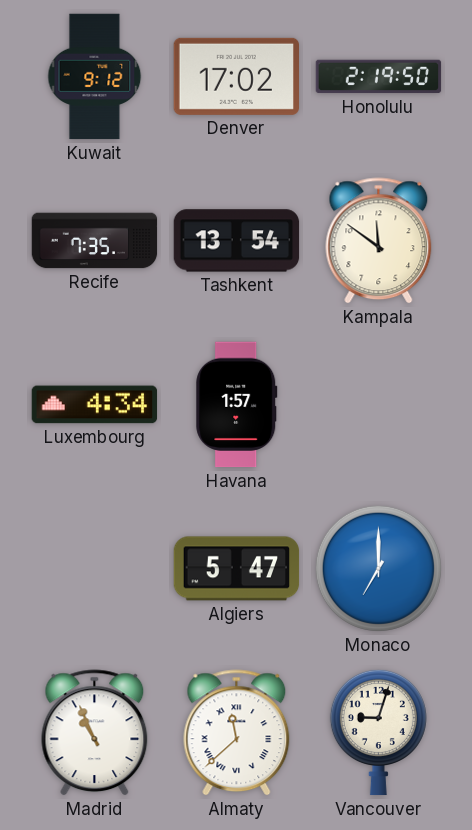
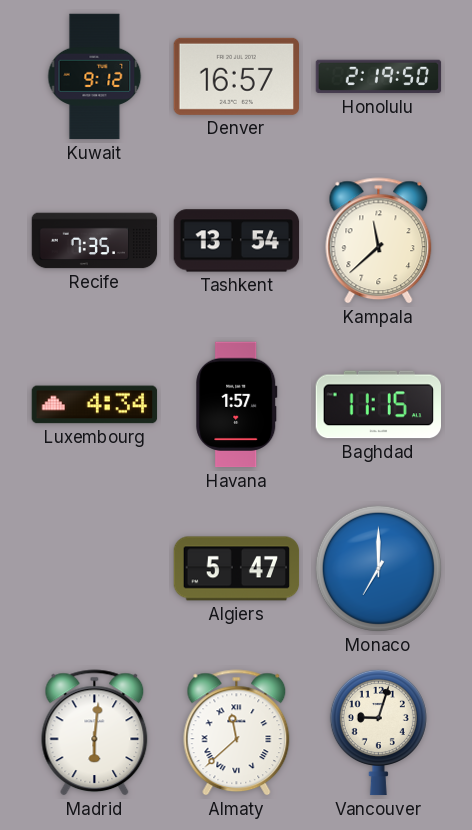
Denver: 17:02 -> 16:57 (236, 76)
Kampala: 11:51 -> 11:38 (379, 241)
Baghdad: none -> 11:15 (378, 405)
Madrid: 10:56 -> 6:01 (95, 733)
